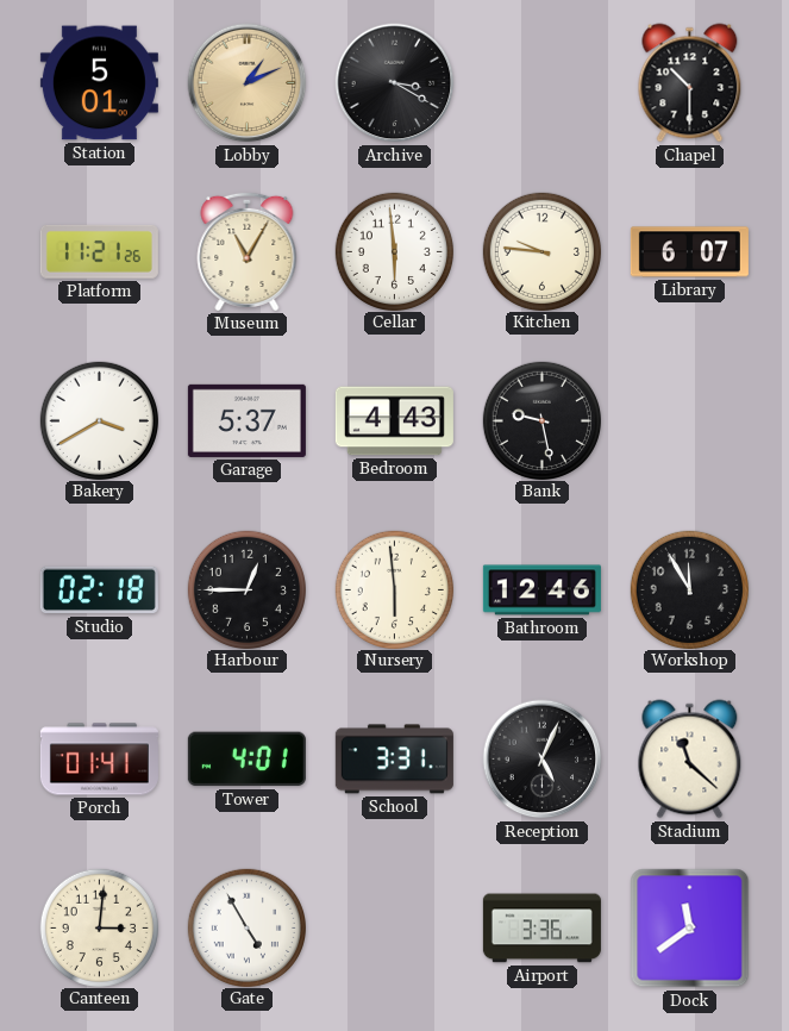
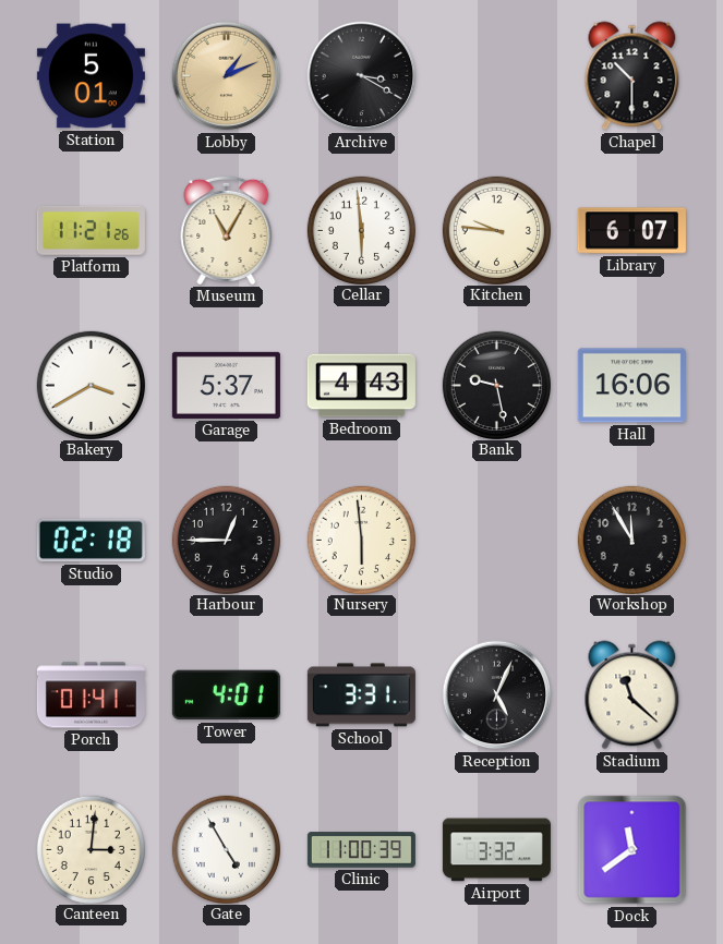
Hall: none -> 16:06 (631, 386)
Bathroom: 12:46 -> none (541, 591)
Clinic: none -> 11:00 (361, 850)
Airport: 3:36 -> 3:32 (496, 850)
